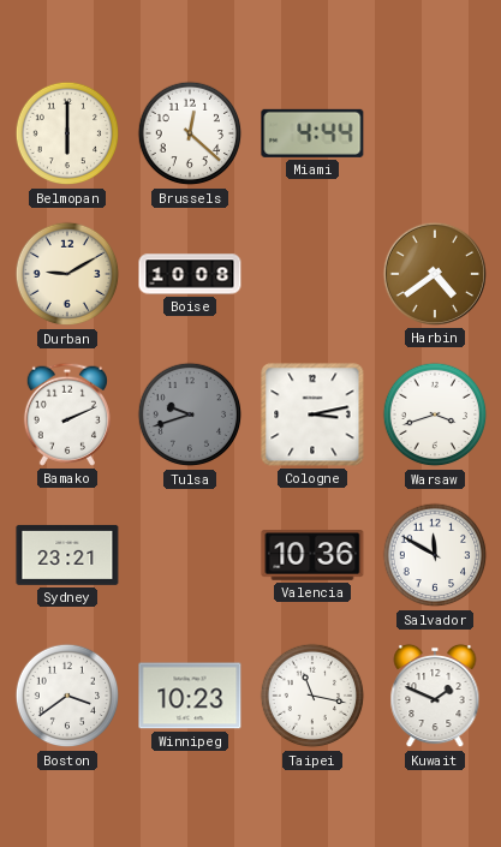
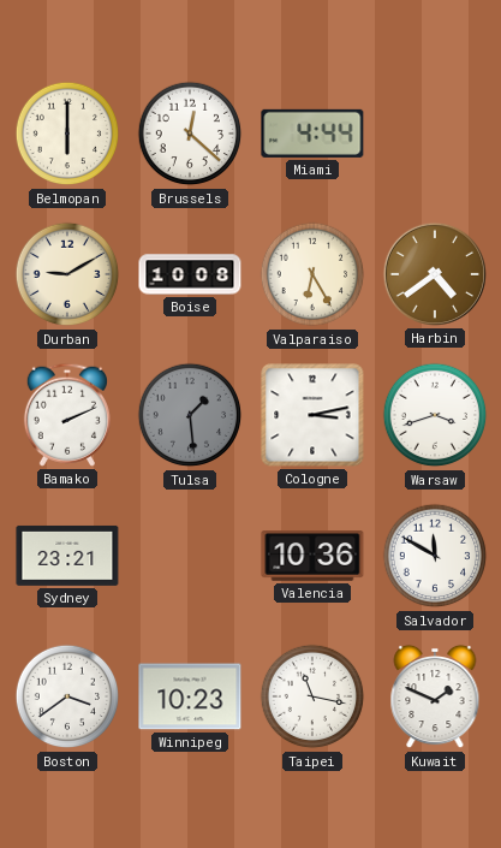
Valparaiso: none -> 6:25 (312, 274)
Tulsa: 9:42 -> 1:29 (190, 415)
